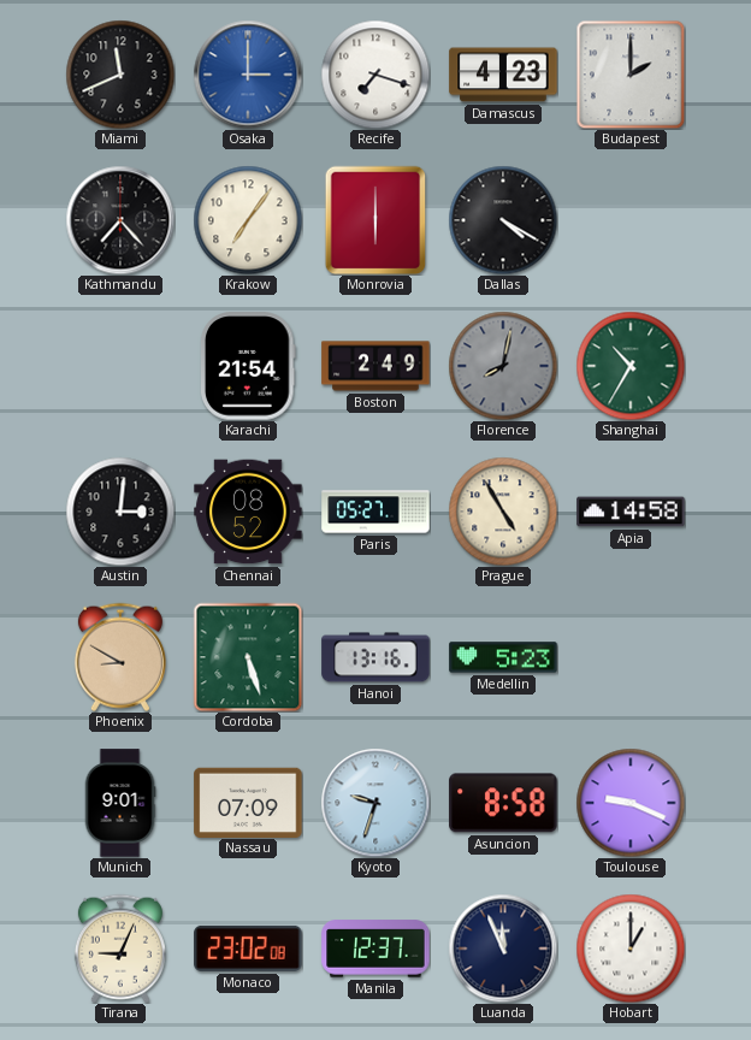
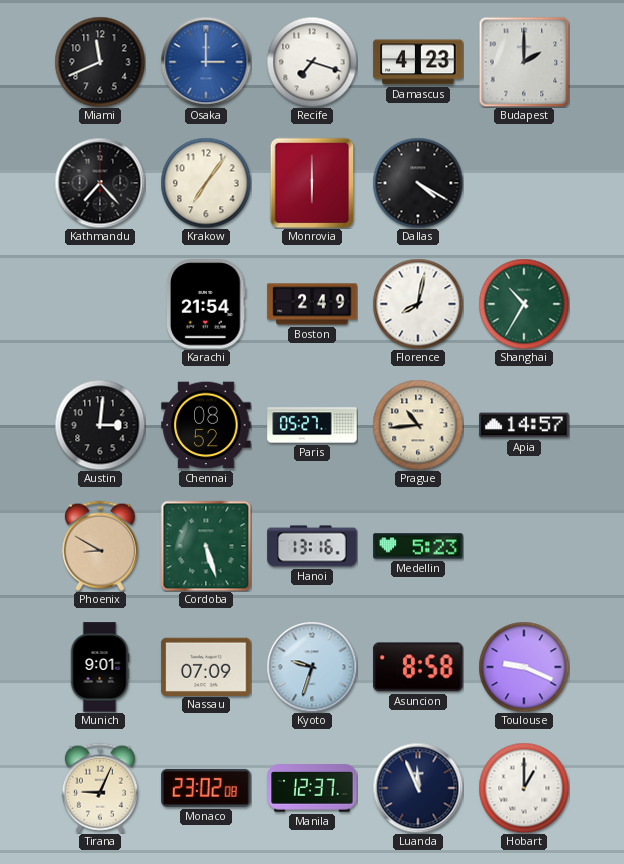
Florence dial: grey -> white (418, 304)
Prague: 4:55 -> 10:44 (418, 425)
Apia: 14:58 -> 14:57 (524, 425)
